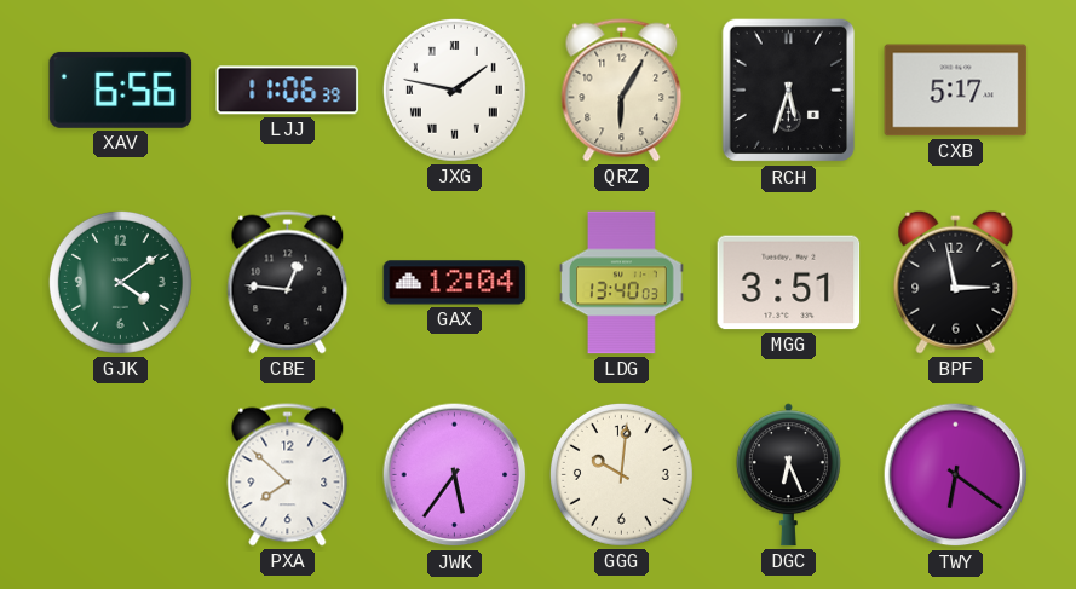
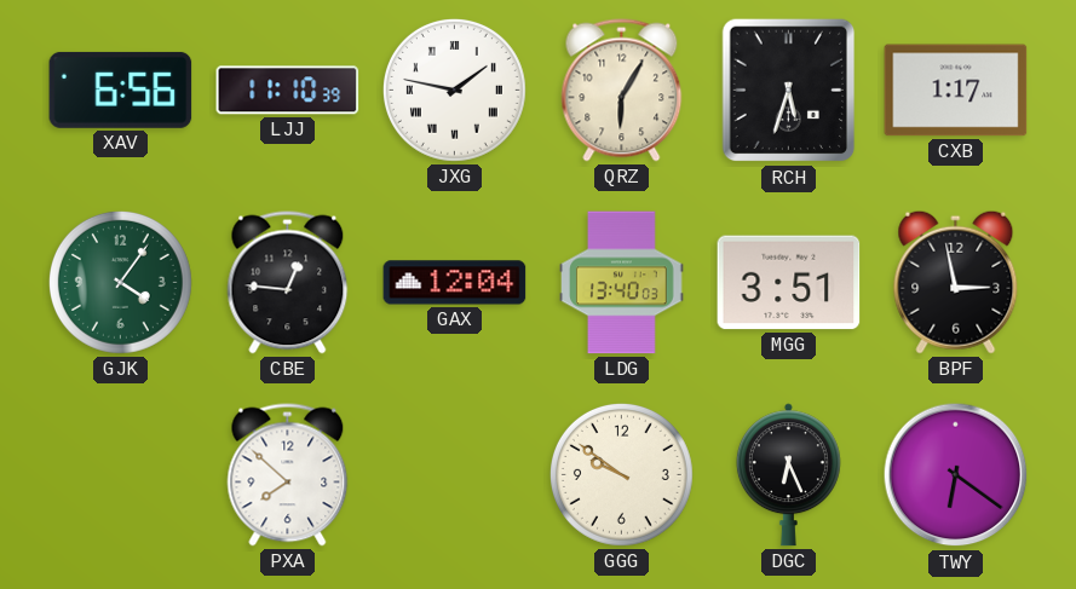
LJJ: 11:06 -> 11:10 (288, 91)
CXB: 5:17 -> 1:17 (956, 91)
GJK: 4:09 -> 4:06 (120, 282)
JWK: 5:36 -> none (455, 475)
GGG: 10:01 -> 9:51 (621, 474)
